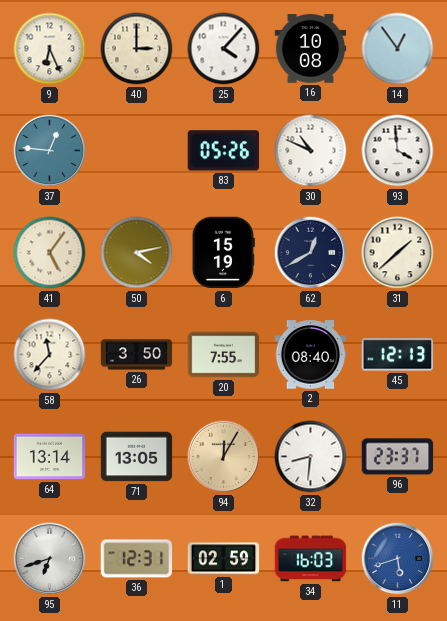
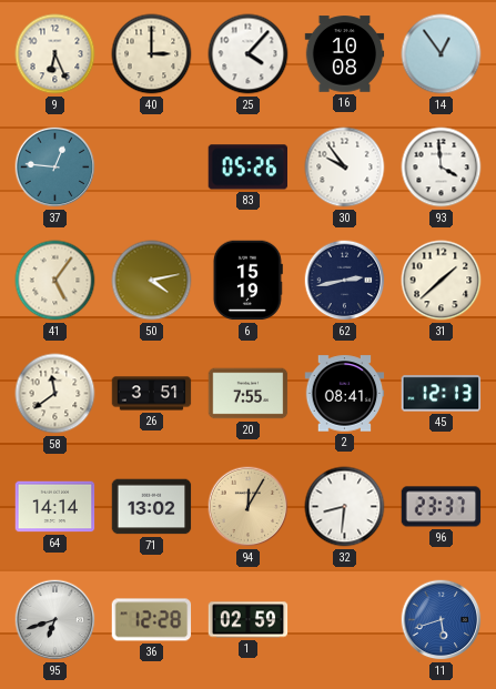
30: 10:49 -> 9:54 (345, 168)
62: 12:40 -> 2:43 (345, 281)
58: 11:37 -> 11:39 (55, 394)
26: 3:50 -> 3:51 (152, 394)
2: 08:40 -> 08:41 (345, 394)
64: 13:14 -> 14:14 (55, 507)
71: 13:05 -> 13:02 (152, 507)
36: 12:31 -> 12:28 (152, 620)
34: 16:03 -> none (311, 559)
